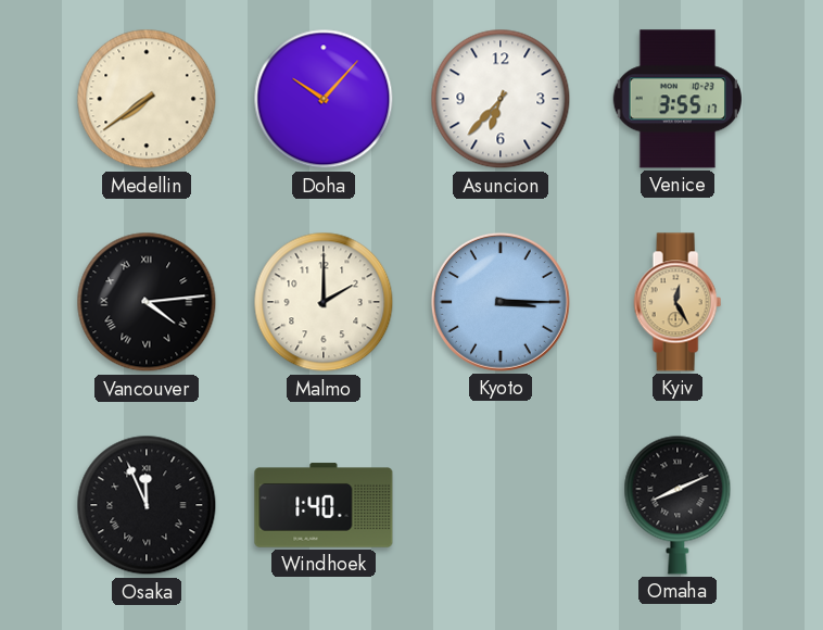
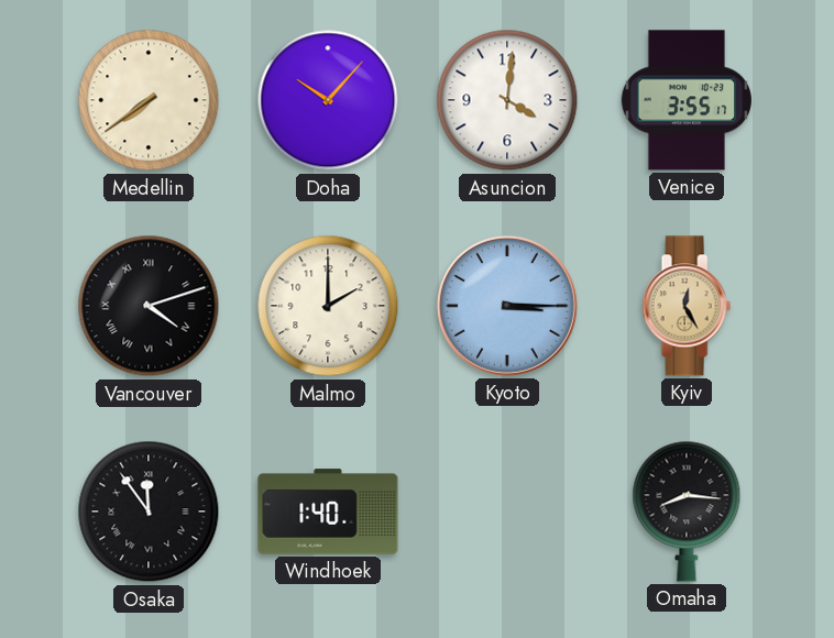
Asuncion: 6:37 -> 4:01 (507, 100)
Vancouver: 4:14 -> 4:12 (149, 306)
Osaka: 11:56 -> 11:54 (149, 512)
Omaha: 8:11 -> 8:16 (687, 512)
